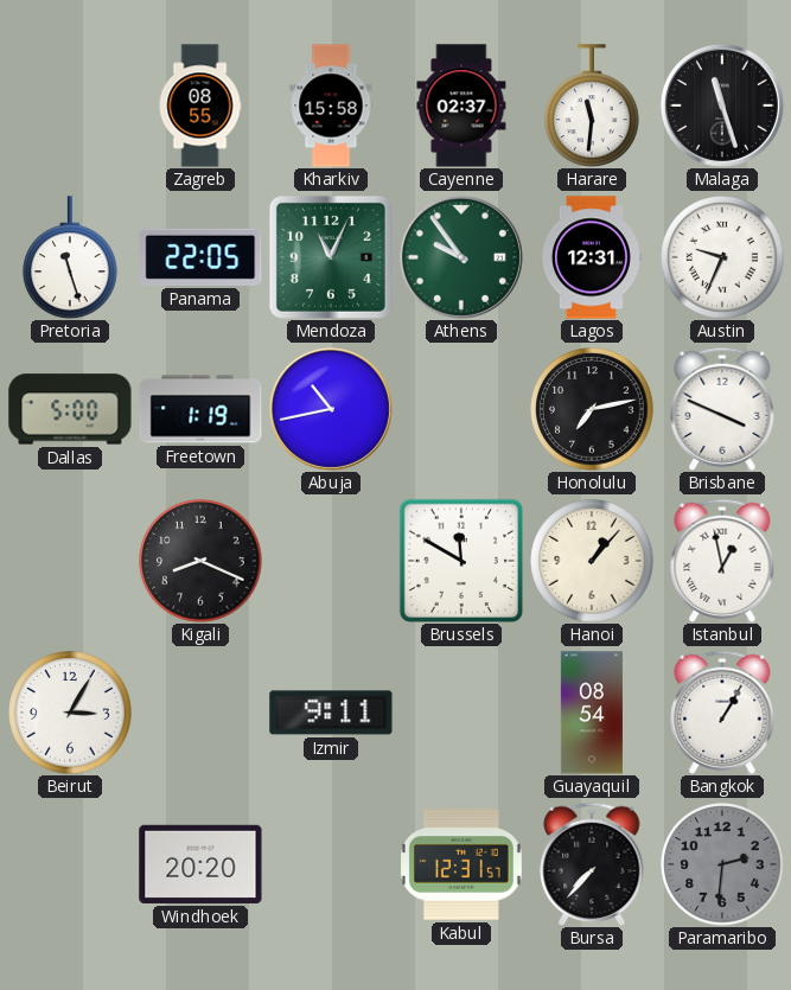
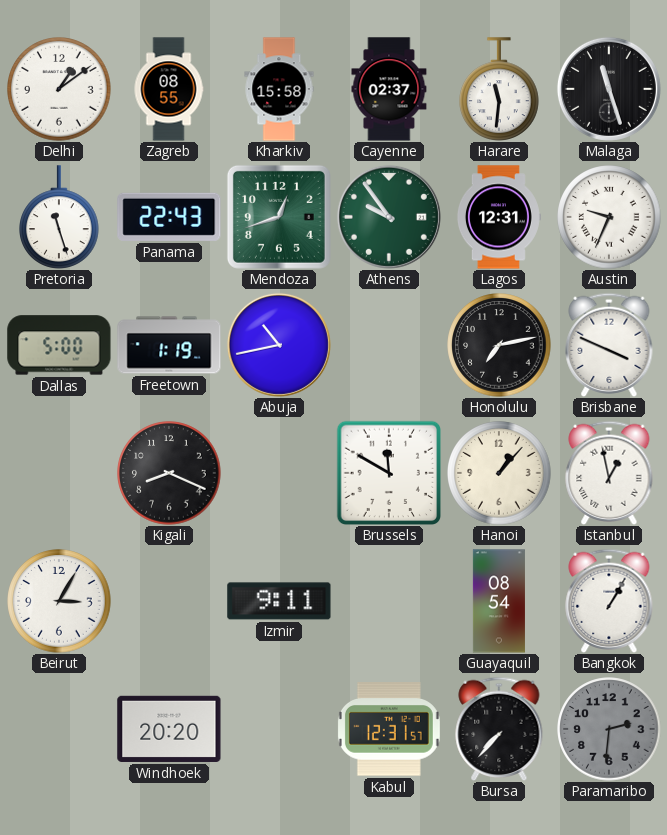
Delhi: none -> 1:09 (59, 89)
Panama: 22:05 -> 22:43 (169, 217)
Mendoza: 11:04 -> 12:42 (279, 217)
